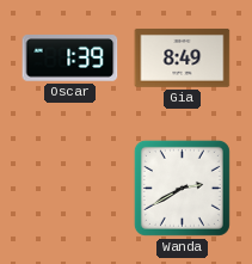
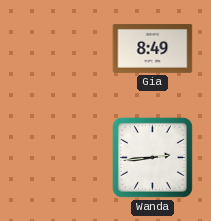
Oscar: 1:39 -> none (70, 59)
Wanda: 2:40 -> 2:44 (152, 157)
